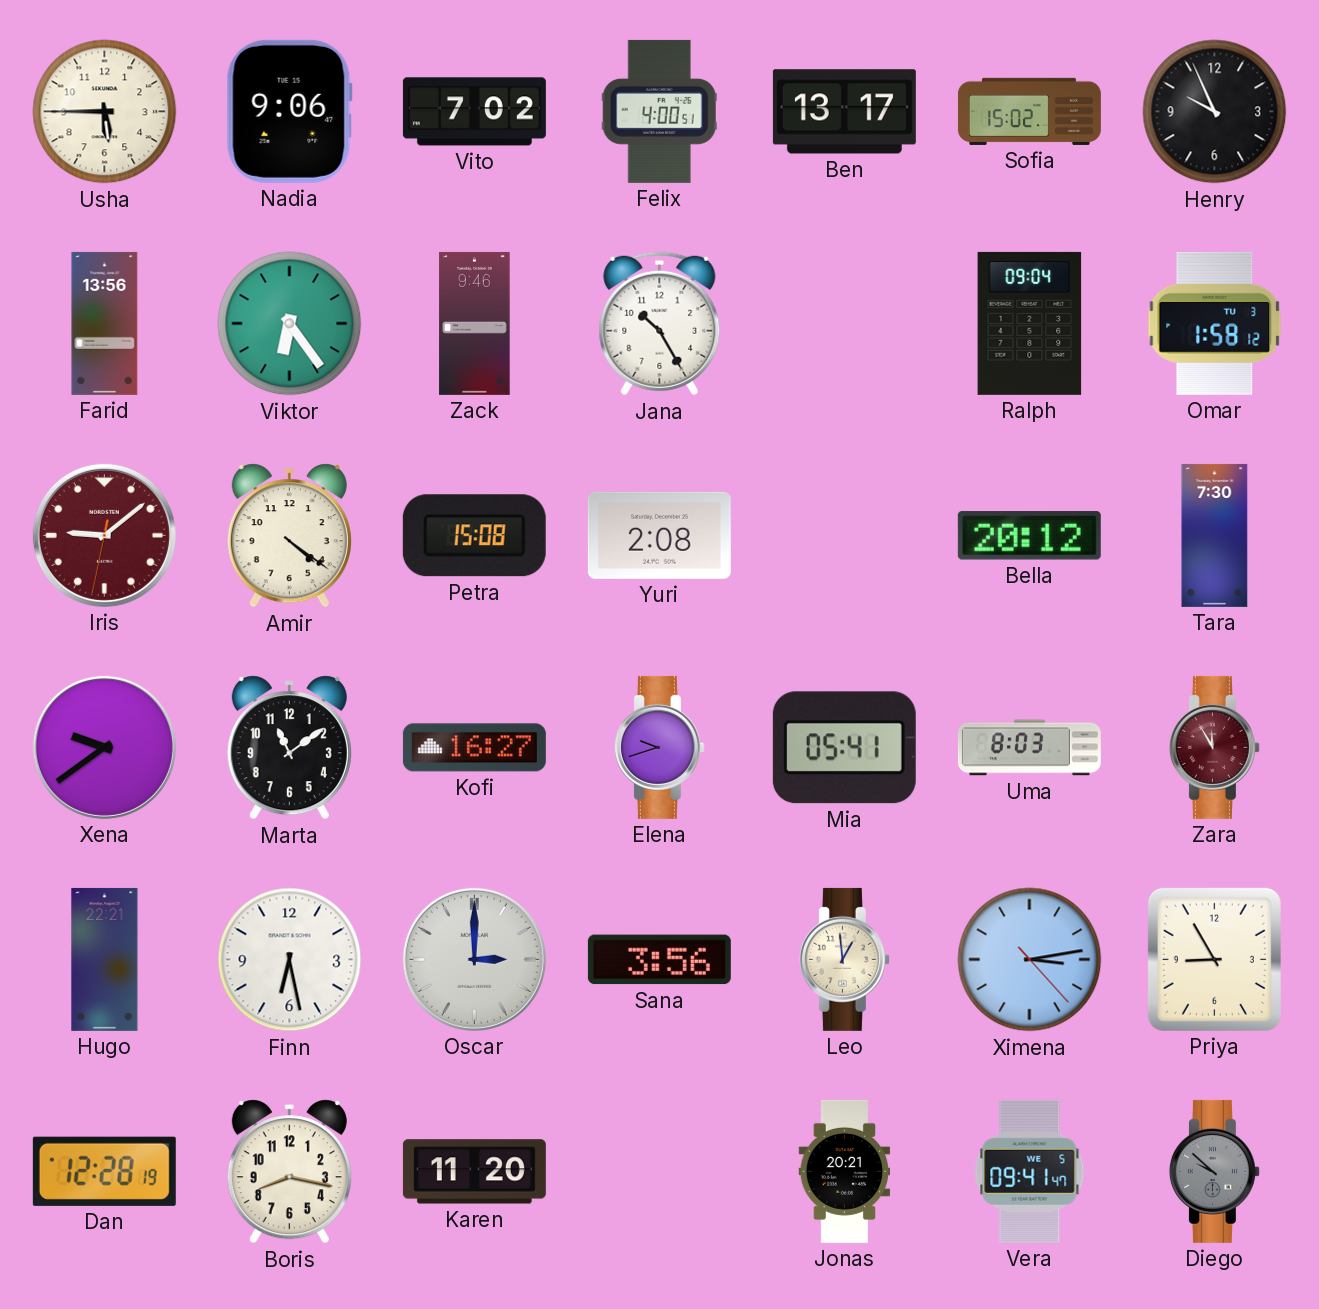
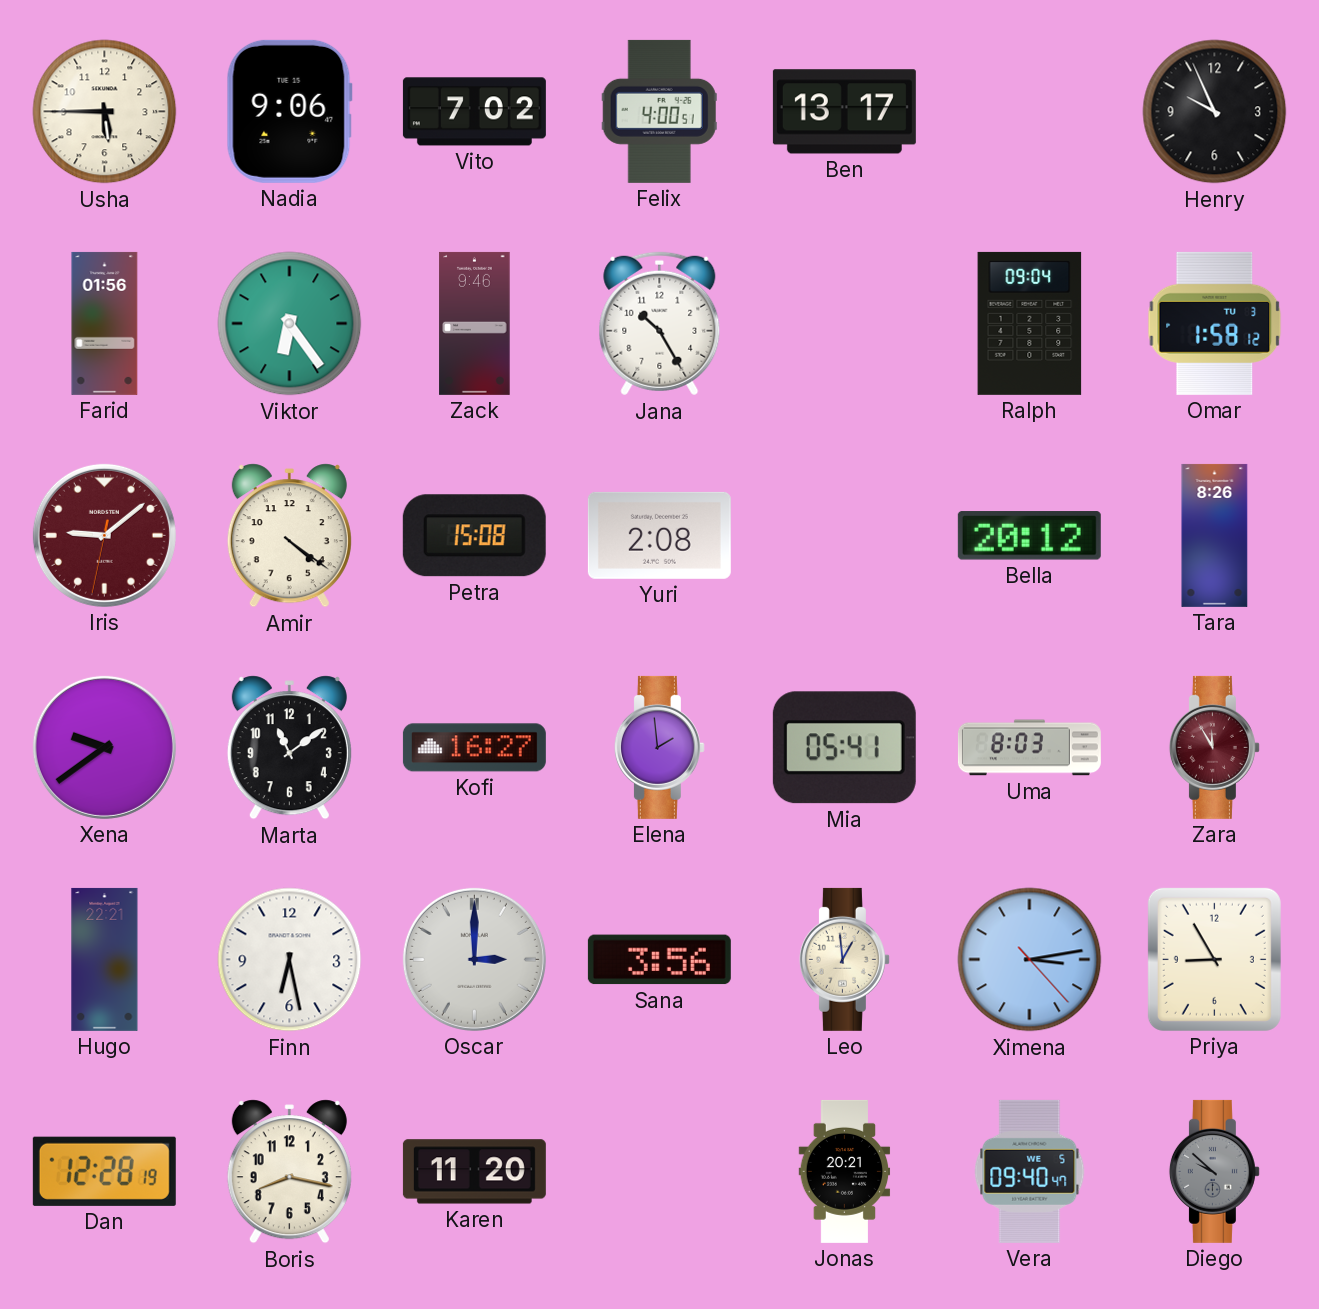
Sofia: 15:02 -> none (1029, 111)
Farid: 13:56 -> 01:56 (105, 323)
Tara: 7:30 -> 8:26 (1215, 535)
Elena: 9:42 -> 1:59 (659, 747)
Vera: 09:41 -> 09:40 (1030, 1171)
